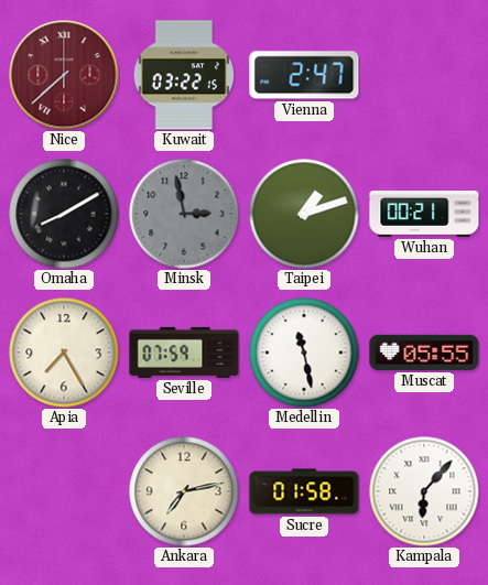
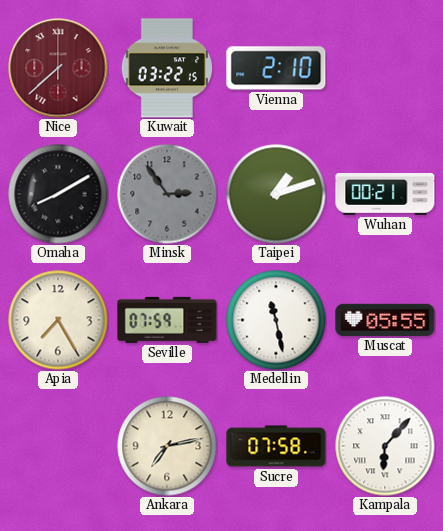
Vienna: 2:47 -> 2:10 (276, 68)
Minsk: 2:58 -> 2:54 (167, 194)
Sucre: 01:58 -> 07:58 (276, 446)
